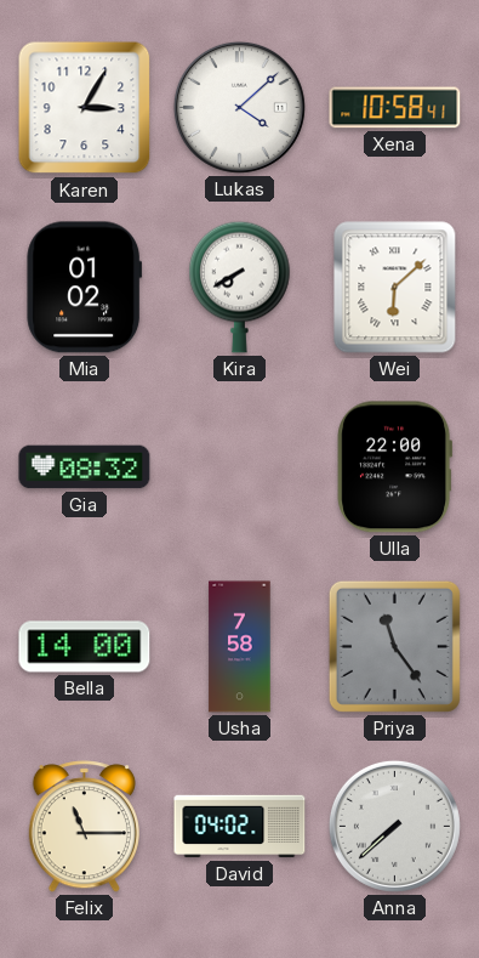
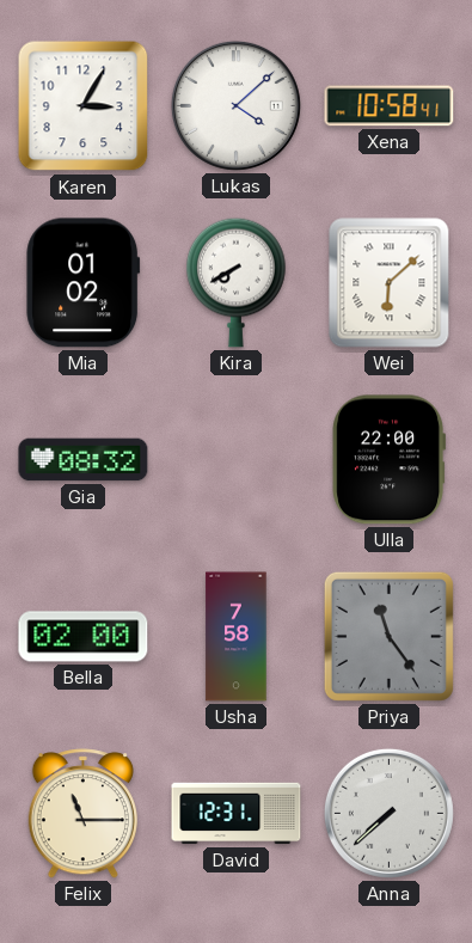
Bella: 14:00 -> 02:00 (84, 637)
David: 04:02 -> 12:31 (237, 814)
